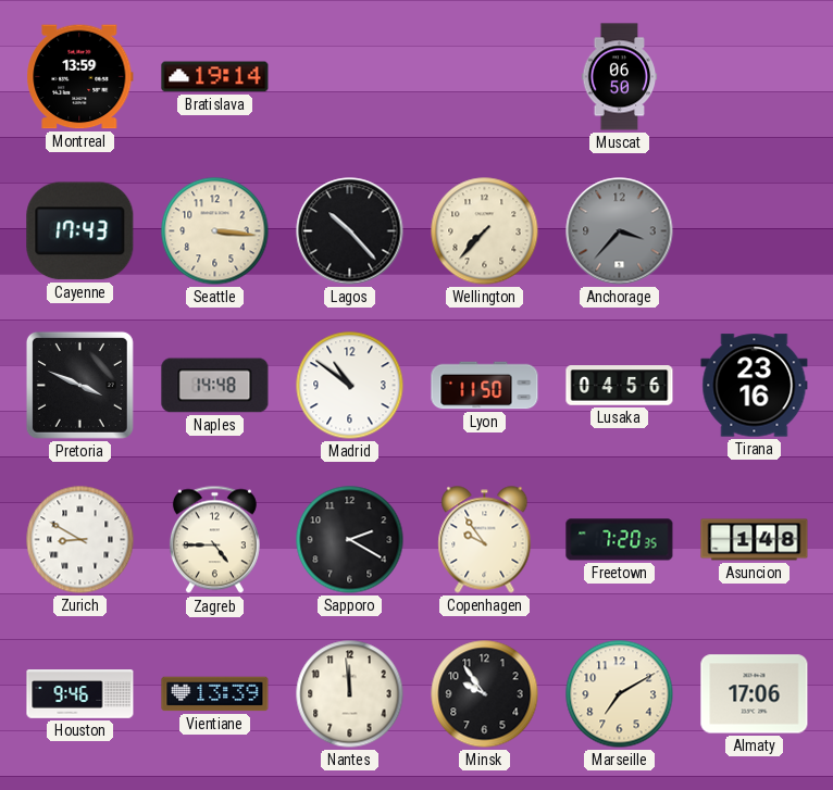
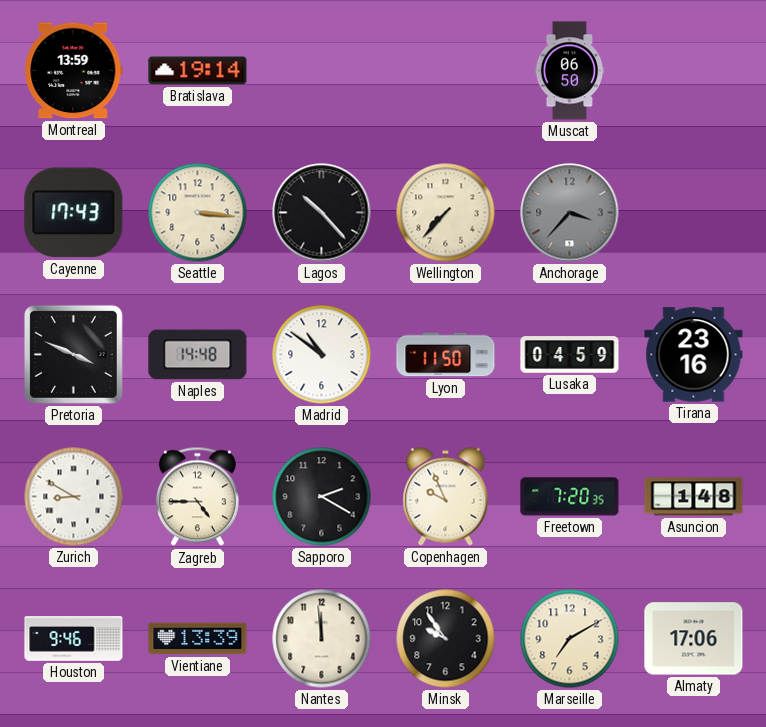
Lusaka: 04:56 -> 04:59 (570, 355)
Copenhagen: 9:54 -> 9:56 (446, 497)
